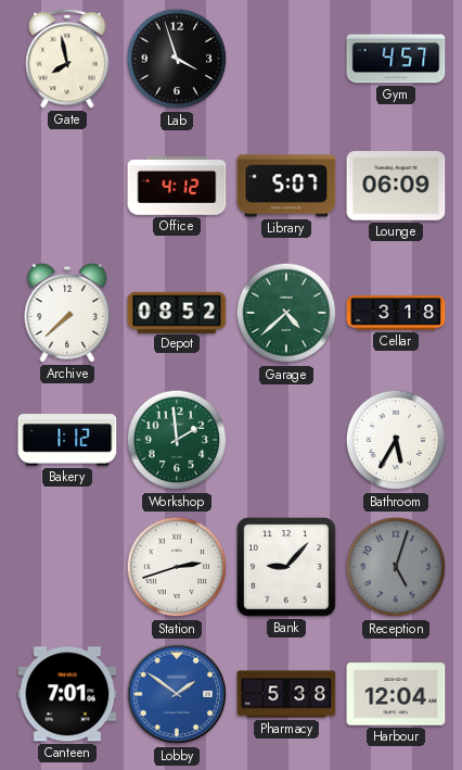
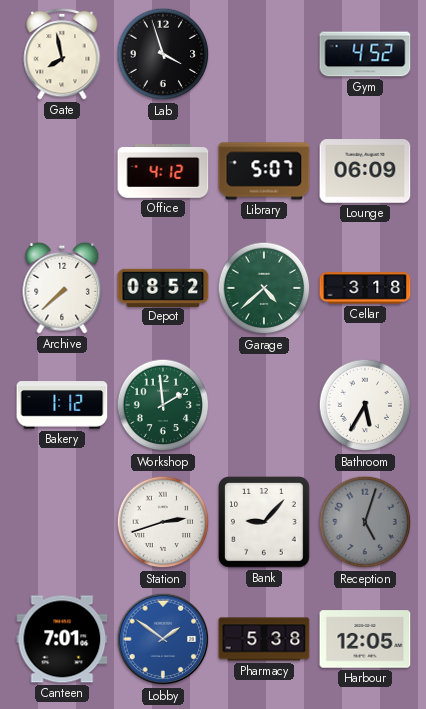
Gym: 4:57 -> 4:52 (365, 54)
Harbour: 12:04 -> 12:05 (365, 639)
